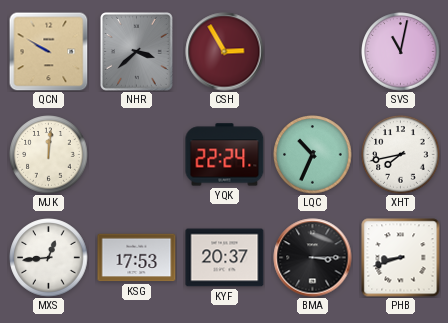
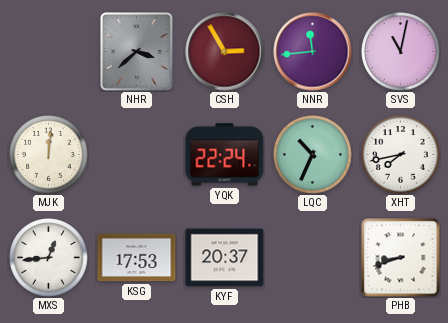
QCN: 9:50 -> none (48, 51)
NNR: none -> 11:44 (313, 52)
BMA: 3:15 -> none (313, 258)
